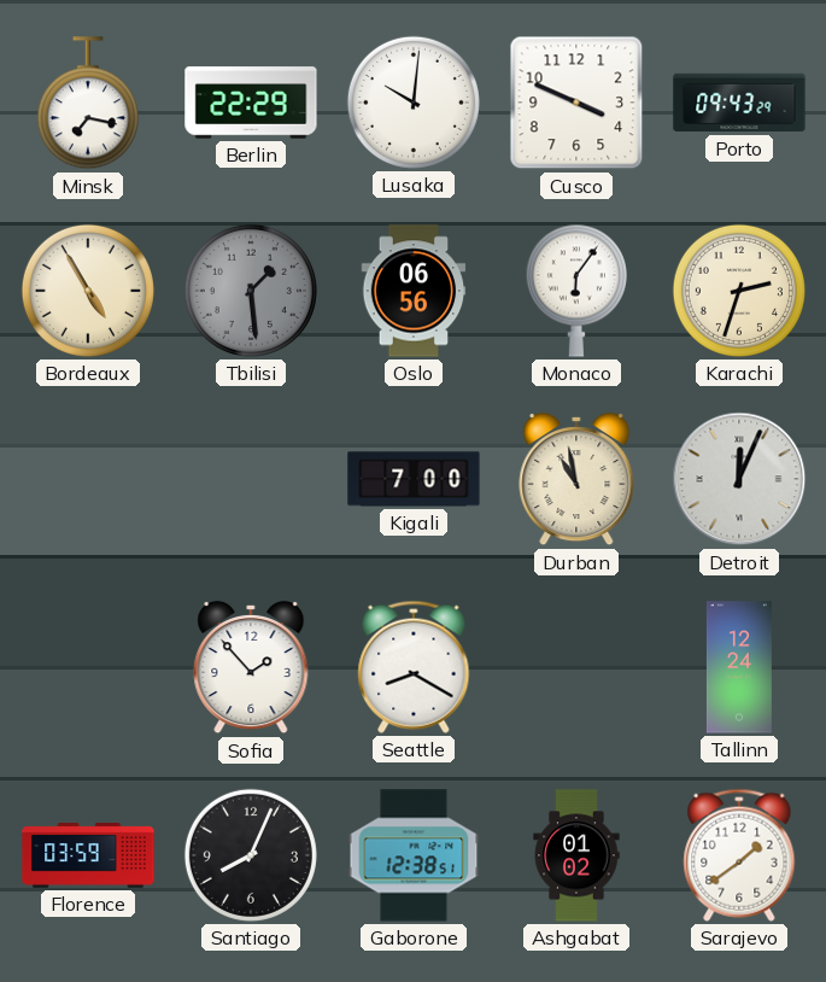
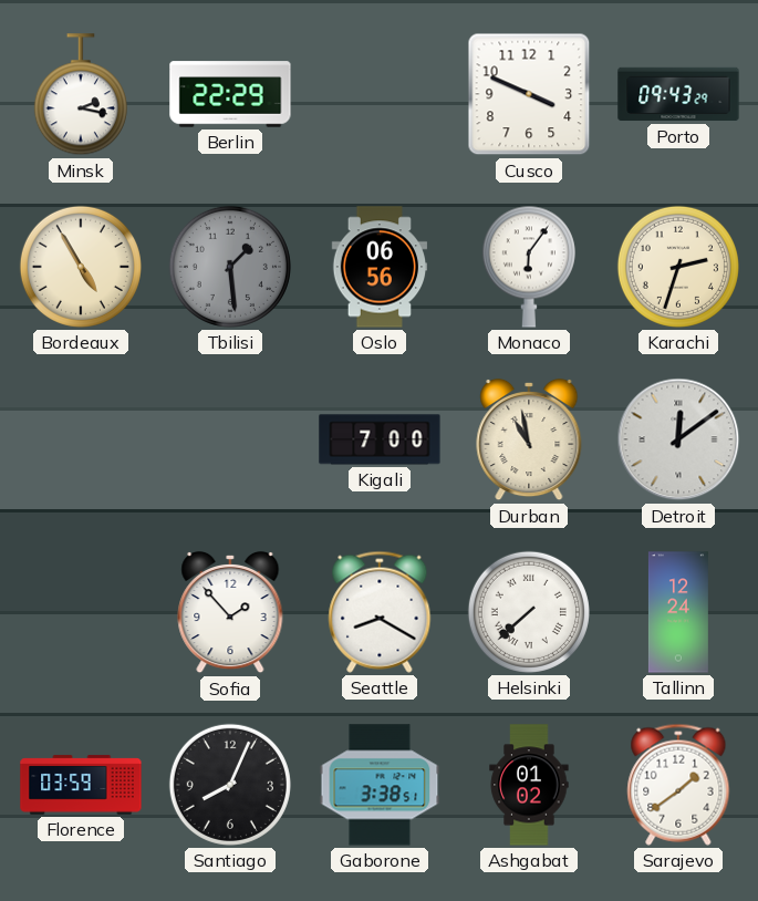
Minsk: 7:17 -> 2:17 (81, 95)
Lusaka: 10:01 -> none (414, 103)
Detroit: 12:04 -> 12:09 (678, 439)
Helsinki: none -> 7:38 (529, 612)
Gaborone: 12:38 -> 3:38 (380, 785)
